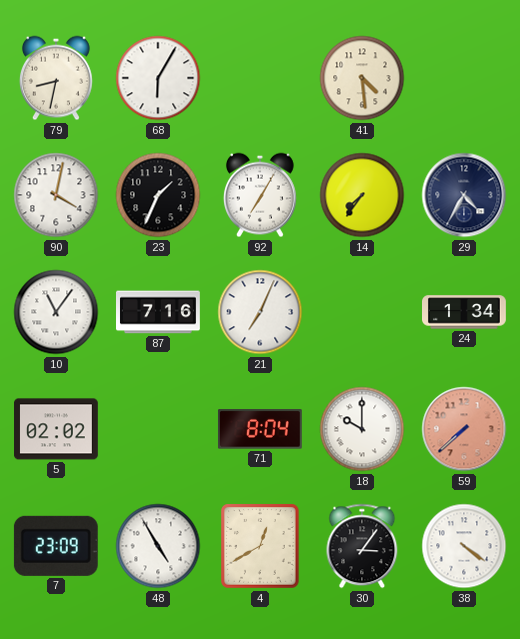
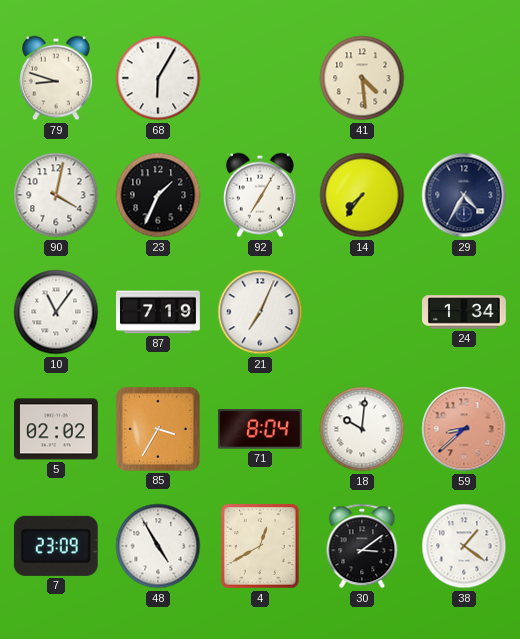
79: 8:32 -> 8:48 (56, 78)
87: 7:16 -> 7:19 (159, 312)
85: none -> 3:35 (158, 429)
18: 10:00 -> 10:01 (362, 429)
59: 7:38 -> 8:38 (464, 429)
30: 3:06 -> 3:09 (362, 546)
38: 4:21 -> 1:21 (464, 546)
